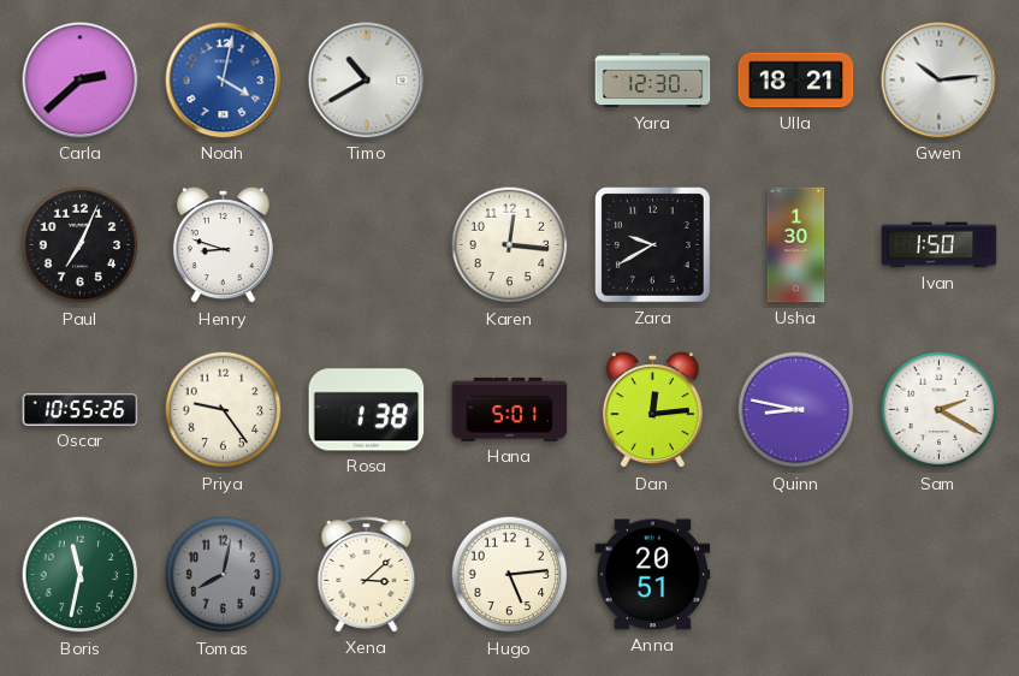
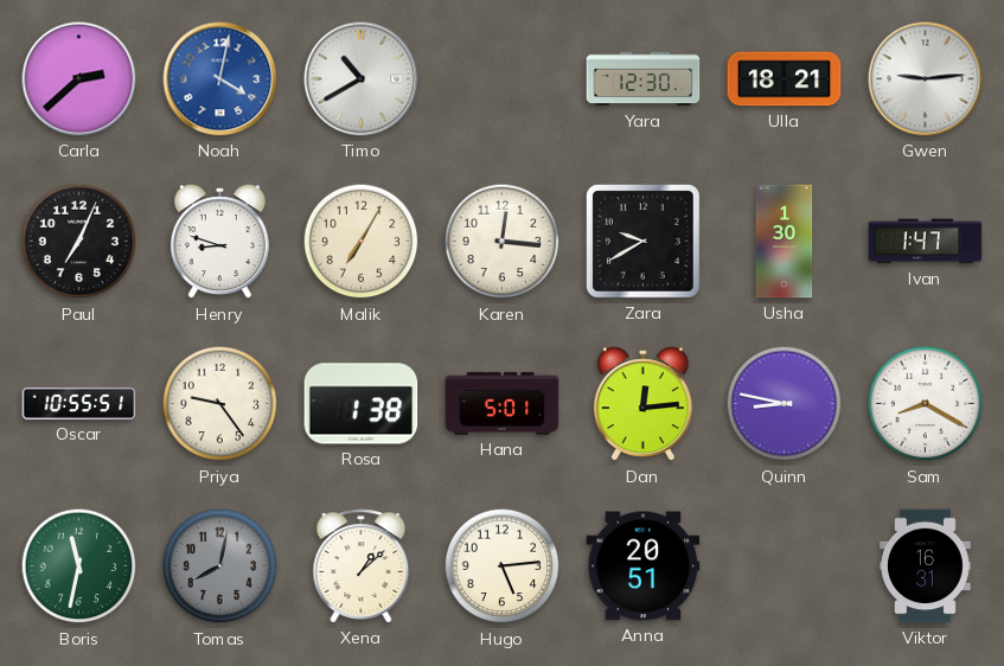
Gwen: 10:14 -> 9:14 (926, 79)
Malik: none -> 7:05 (362, 242)
Ivan: 1:50 -> 1:47 (926, 242)
Oscar: 10:55:26 -> 10:55:51 (79, 403)
Sam: 2:20 -> 8:20 (926, 404)
Xena: 3:08 -> 1:08 (362, 566)
Viktor: none -> 16:31 (926, 566)
